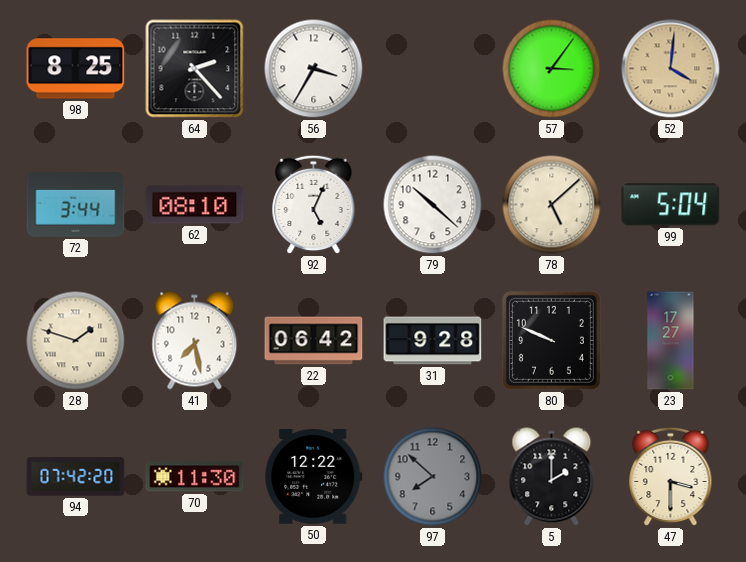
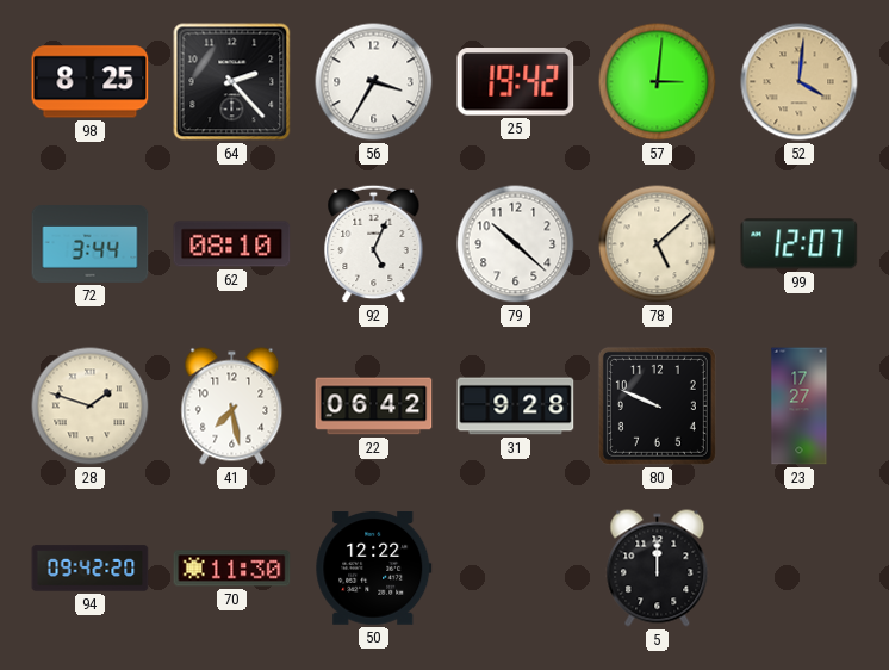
25: none -> 19:42 (516, 82)
57: 3:06 -> 3:01 (658, 82)
99: 5:04 -> 12:07 (800, 244)
94: 07:42 -> 09:42 (91, 569)
97: 7:52 -> none (433, 477)
5: 2:00 -> 12:00 (658, 569)
47: 3:30 -> none (671, 477)
